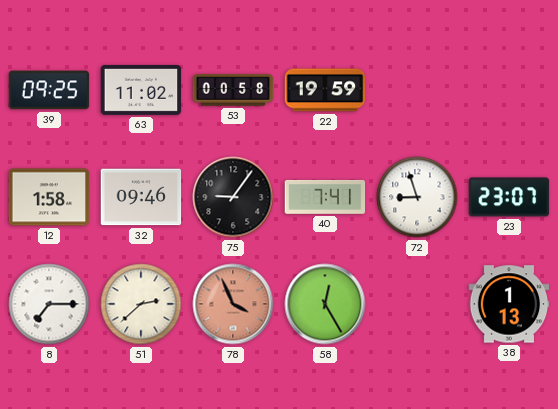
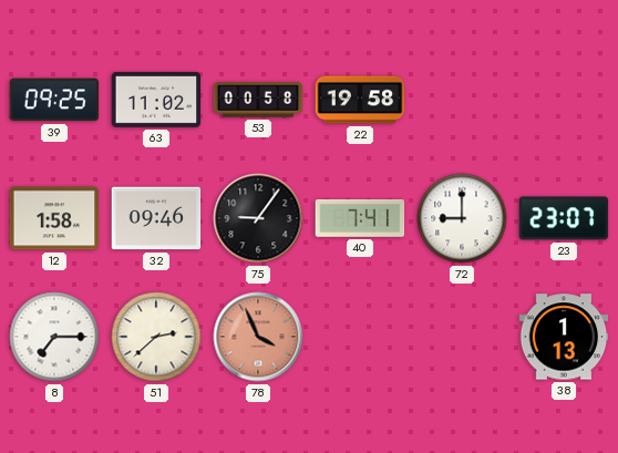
22: 19:59 -> 19:58 (360, 100)
72: 8:57 -> 9:00 (462, 218)
58: 12:25 -> none (325, 304)
